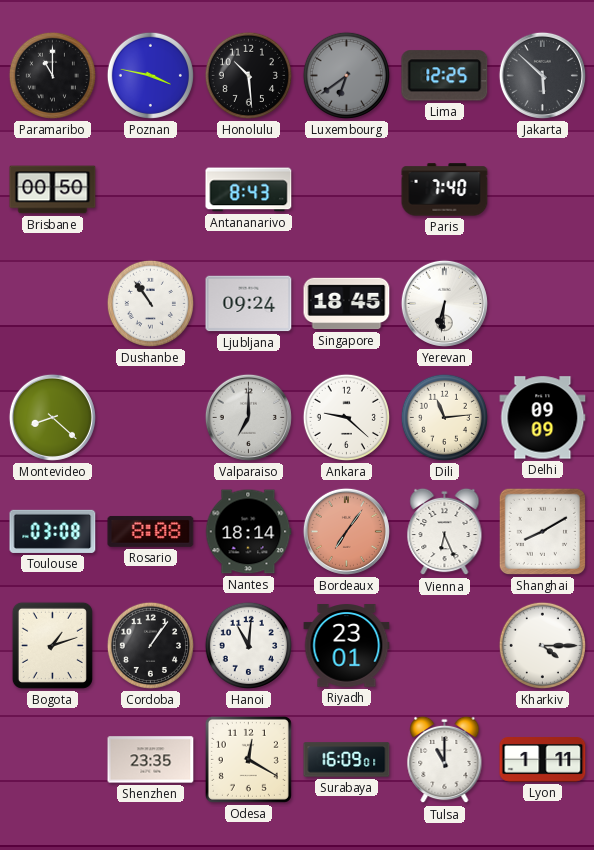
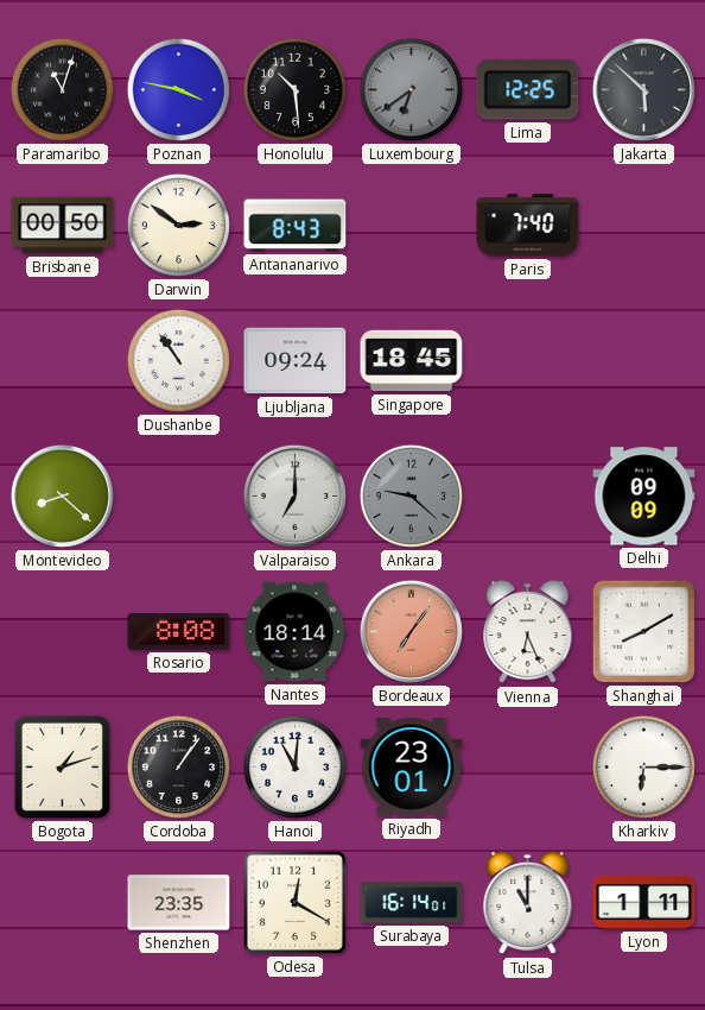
Paramaribo: 11:00 -> 11:03 (62, 89)
Darwin: none -> 2:51 (178, 225)
Yerevan: 6:31 -> none (444, 303)
Ankara dial: white -> grey (411, 495)
Dili: 11:14 -> none (444, 417)
Toulouse: 03:08 -> none (53, 531)
Kharkiv: 4:15 -> 6:15 (643, 766)
Surabaya: 16:09 -> 16:14 (412, 903)
